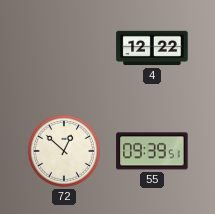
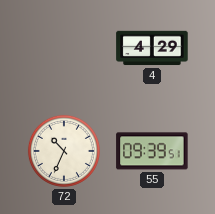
4: 12:22 -> 4:29 (152, 48)
72: 12:52 -> 10:34 (64, 151)
